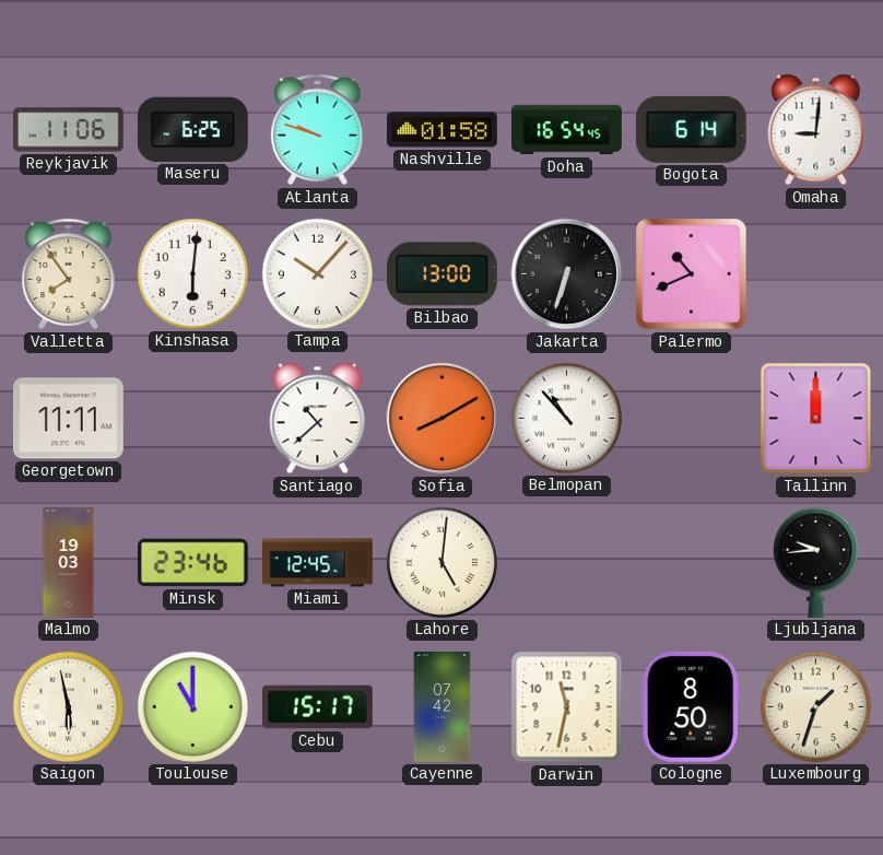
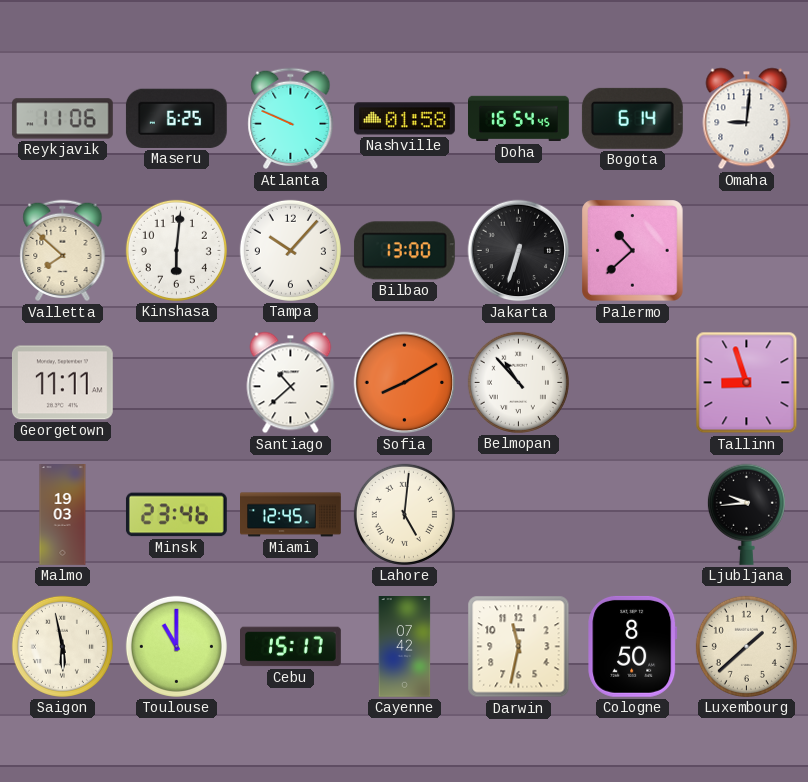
Atlanta: 9:48 -> 9:49 (291, 119)
Valletta: 7:54 -> 7:52 (63, 251)
Palermo: 10:41 -> 10:38 (633, 251)
Tallinn: 12:00 -> 8:57 (747, 383)
Luxembourg: 1:33 -> 1:38 (746, 646)
